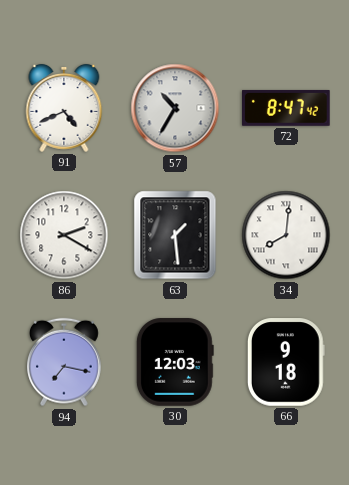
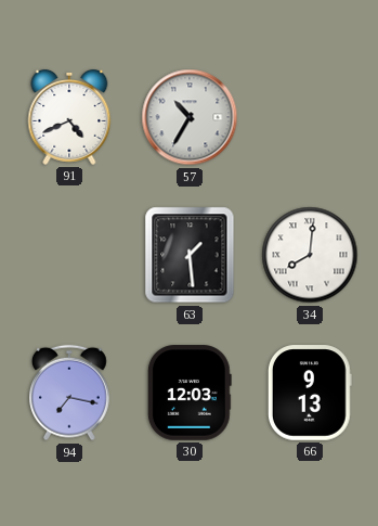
72: 8:47 -> none (286, 108)
86: 2:20 -> none (64, 235)
66: 9:18 -> 9:13 (310, 393)
